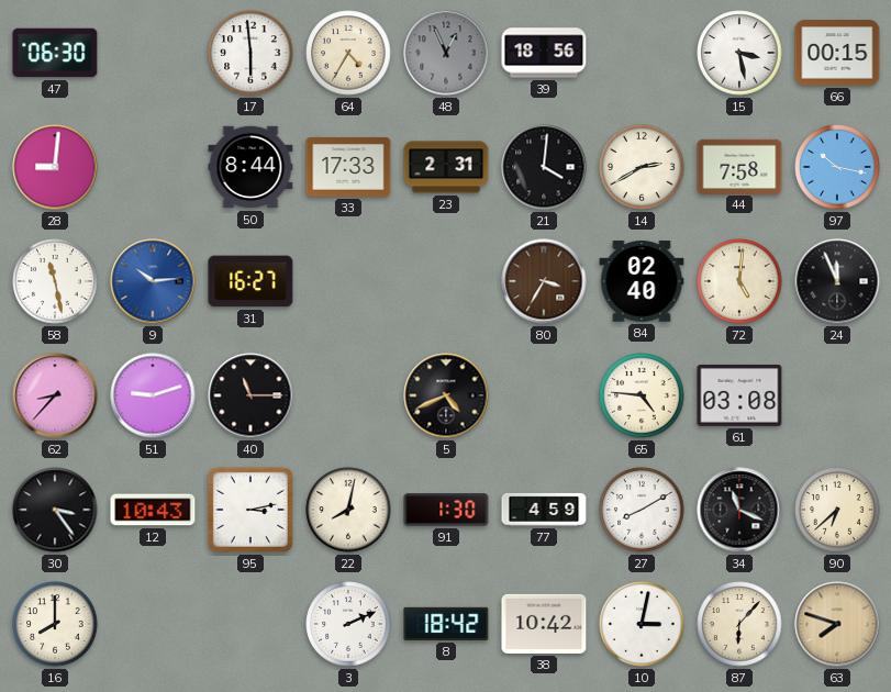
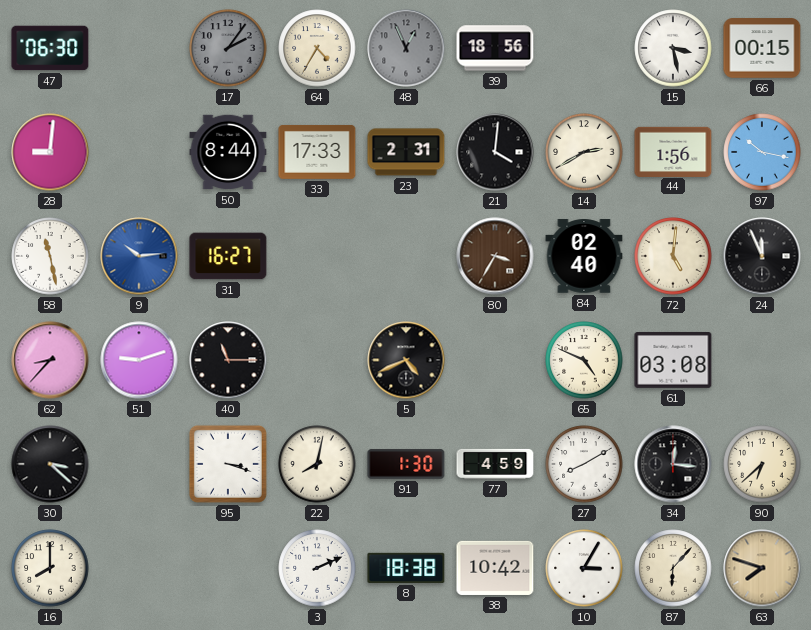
17: 5:59 -> 2:06 (228, 48)
17 dial: white -> grey (228, 48)
44: 7:58 -> 1:56 (673, 151)
65: 4:46 -> 4:49 (584, 360)
30: 3:24 -> 3:22 (50, 464)
12: 10:43 -> none (153, 510)
95: 3:13 -> 3:18 (228, 464)
34: 11:19 -> 12:16 (673, 464)
8: 18:42 -> 18:38 (406, 568)
10: 3:02 -> 3:05 (584, 568)
